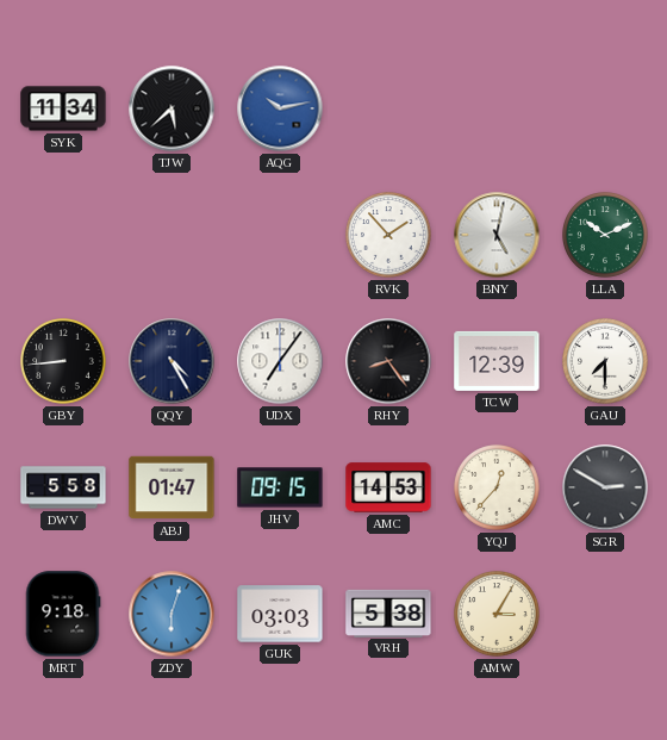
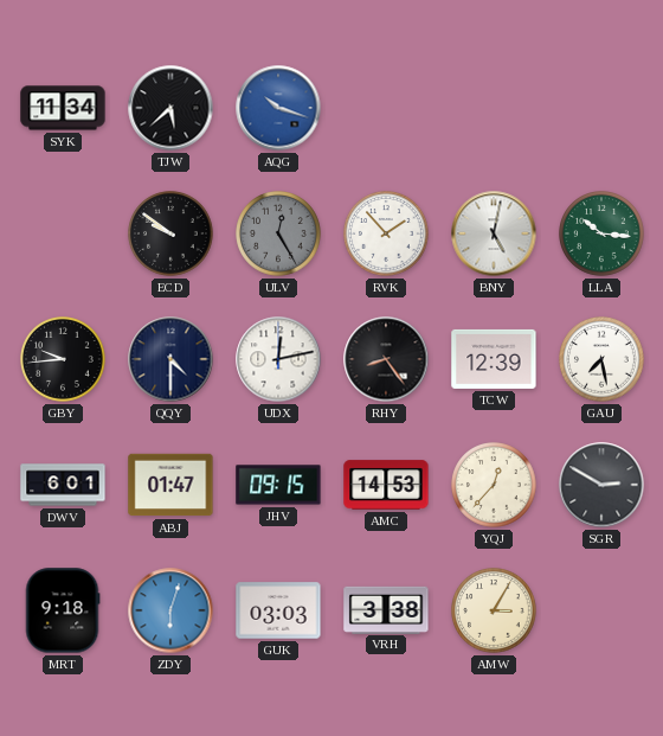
AQG: 10:13 -> 10:18 (278, 108)
ECD: none -> 9:51 (172, 235)
ULV: none -> 12:25 (279, 235)
LLA: 10:11 -> 10:16 (603, 235)
GBY: 8:44 -> 9:44 (64, 360)
QQY: 4:25 -> 4:30 (170, 359)
UDX: 7:06 -> 12:13 (278, 359)
GAU: 7:30 -> 7:28 (603, 360)
DWV: 5:58 -> 6:01 (63, 485)
VRH: 5:38 -> 3:38 (386, 609)
